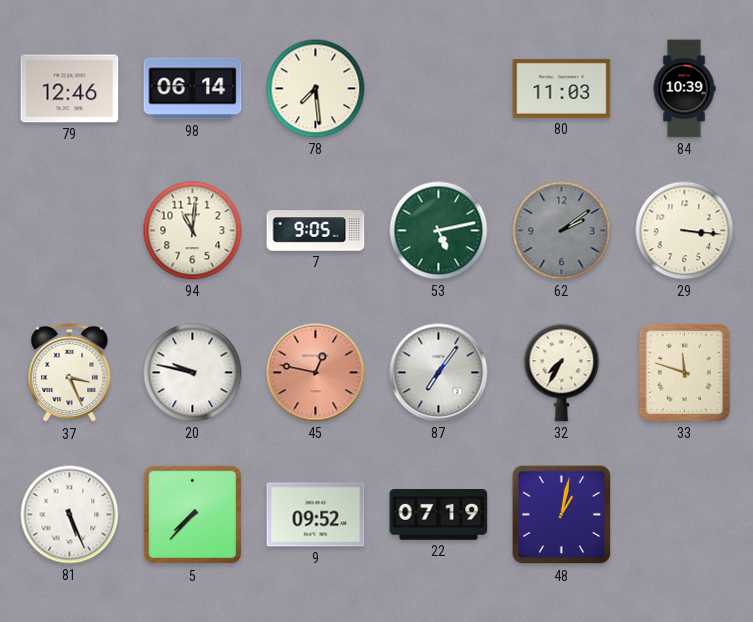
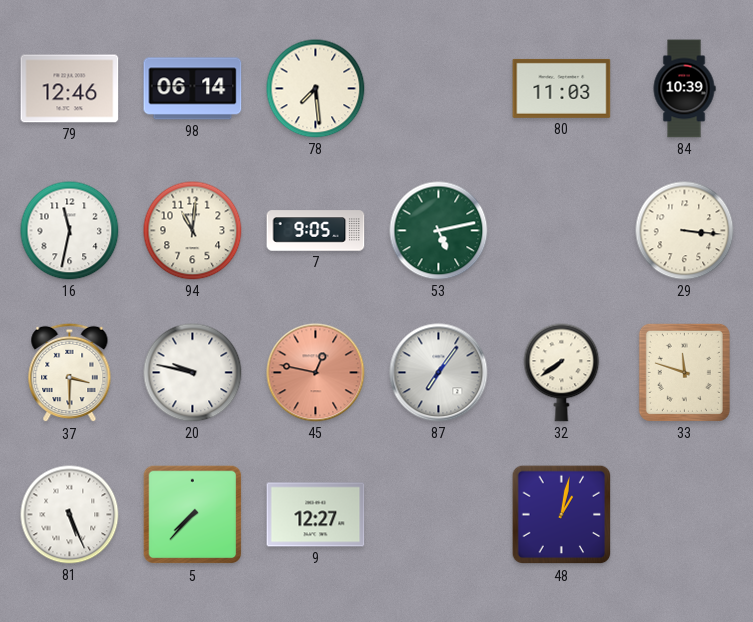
16: none -> 11:32 (70, 231)
62: 2:09 -> none (562, 231)
37: 3:26 -> 3:30 (70, 373)
32: 7:35 -> 7:39 (562, 373)
9: 09:52 -> 12:27 (316, 515)
22: 07:19 -> none (439, 515)
